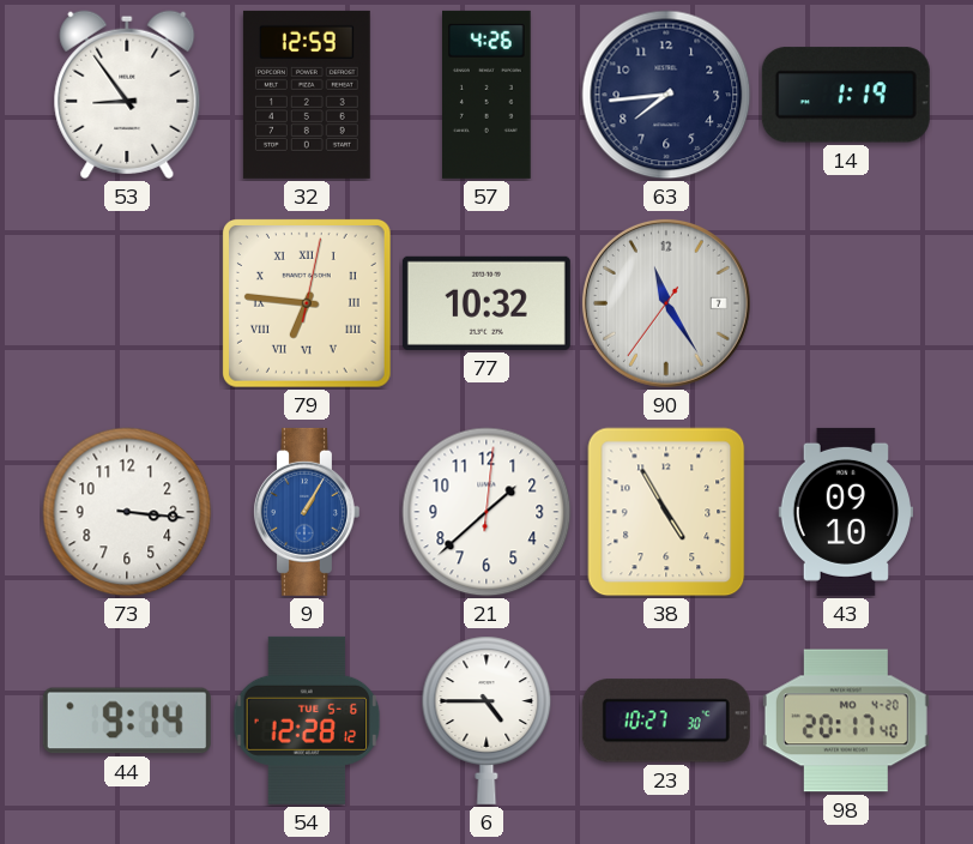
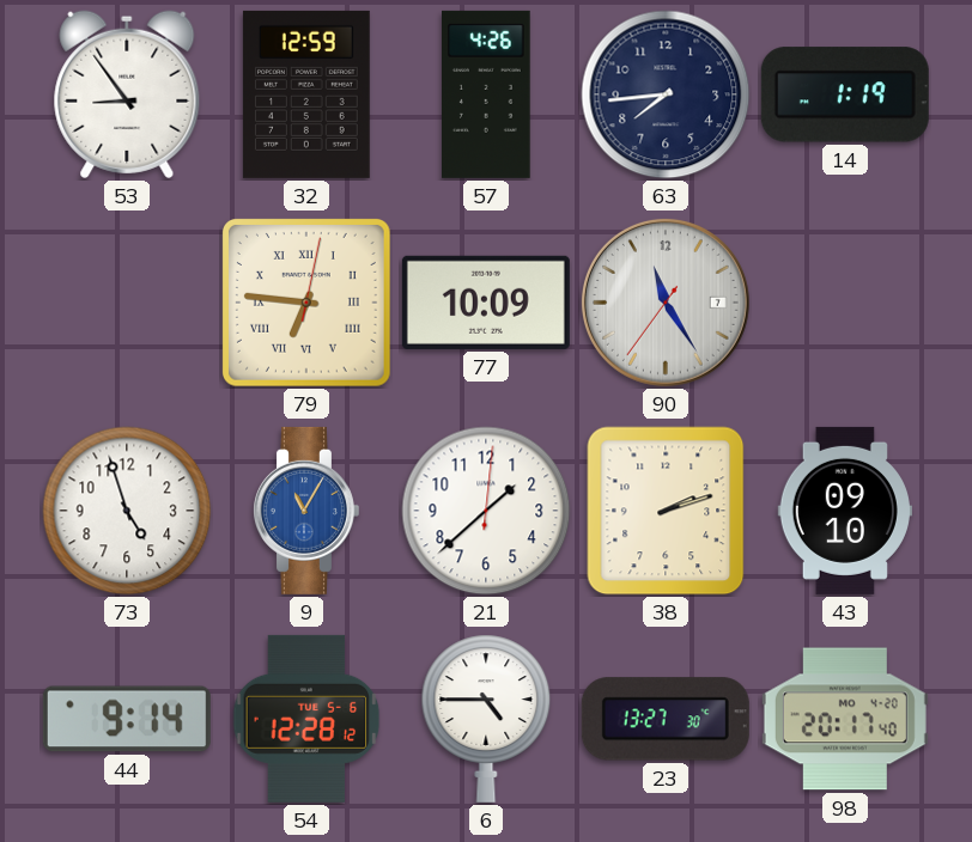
77: 10:32 -> 10:09 (486, 303)
73: 3:16 -> 4:57 (127, 511)
9: 1:05 -> 11:05 (305, 511)
38: 4:55 -> 2:12 (666, 511)
23: 10:27 -> 13:27 (666, 719)
